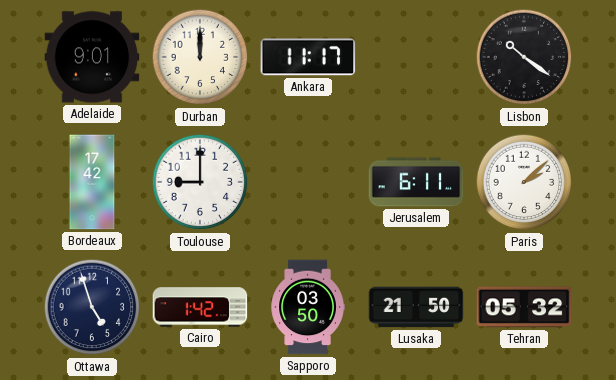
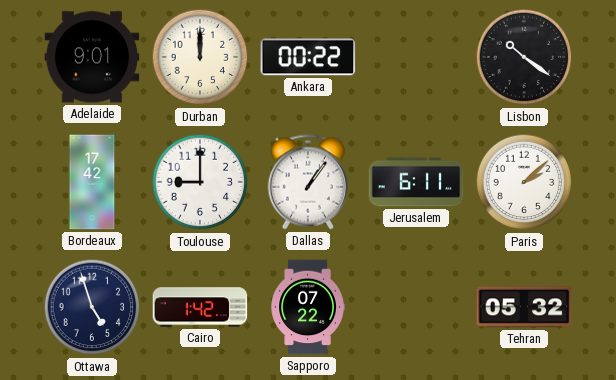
Ankara: 11:17 -> 00:22 (308, 57)
Dallas: none -> 1:06 (307, 182)
Sapporo: 03:50 -> 07:22 (308, 307)
Lusaka: 21:50 -> none (416, 307)
